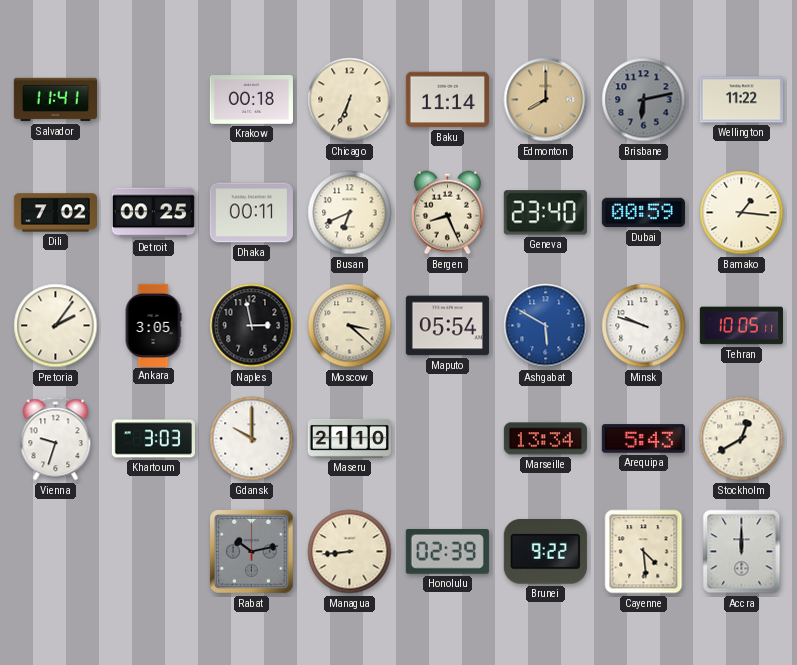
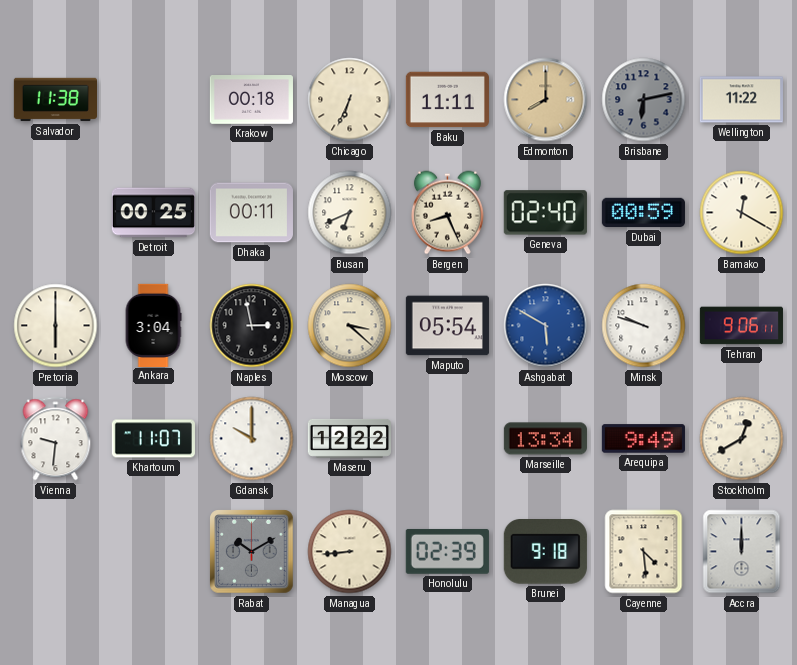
Salvador: 11:41 -> 11:38 (55, 100)
Baku: 11:14 -> 11:11 (447, 100)
Dili: 7:02 -> none (55, 213)
Geneva: 23:40 -> 02:40 (545, 213)
Bamako: 1:16 -> 12:20 (742, 213)
Pretoria: 2:06 -> 6:00 (56, 326)
Ankara: 3:05 -> 3:04 (153, 325)
Tehran: 10:05 -> 9:06 (741, 326)
Vienna: 9:33 -> 9:31 (56, 439)
Khartoum: 3:03 -> 11:07 (153, 439)
Maseru: 21:10 -> 12:22 (349, 438)
Arequipa: 5:43 -> 9:49 (643, 439)
Rabat: 10:13 -> 10:10 (252, 552)
Brunei: 9:22 -> 9:18 (545, 552)
